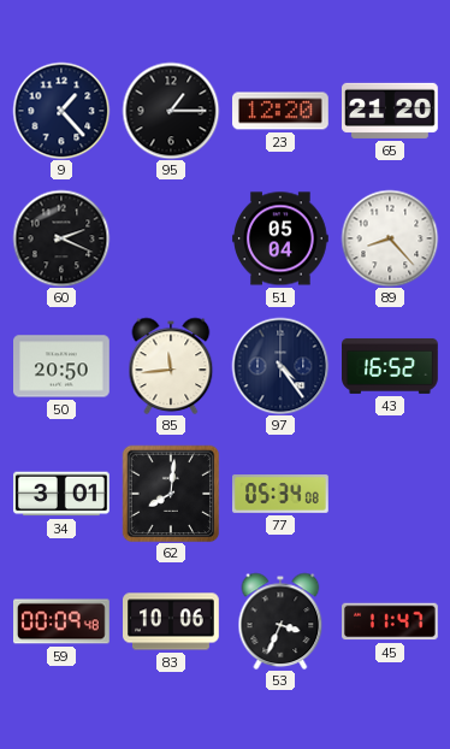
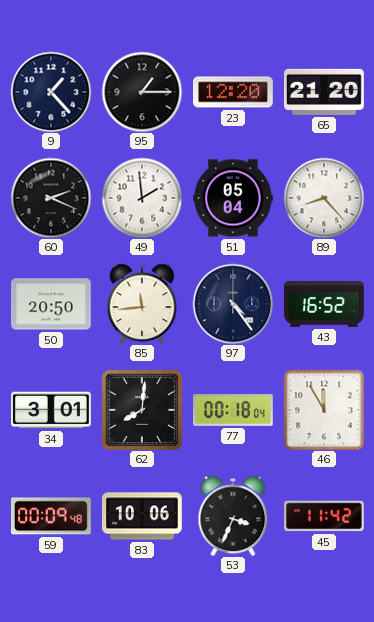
49: none -> 1:59 (142, 198)
77: 05:34 -> 00:18 (234, 411)
46: none -> 11:55 (324, 410)
45: 11:47 -> 11:42 (325, 516)
